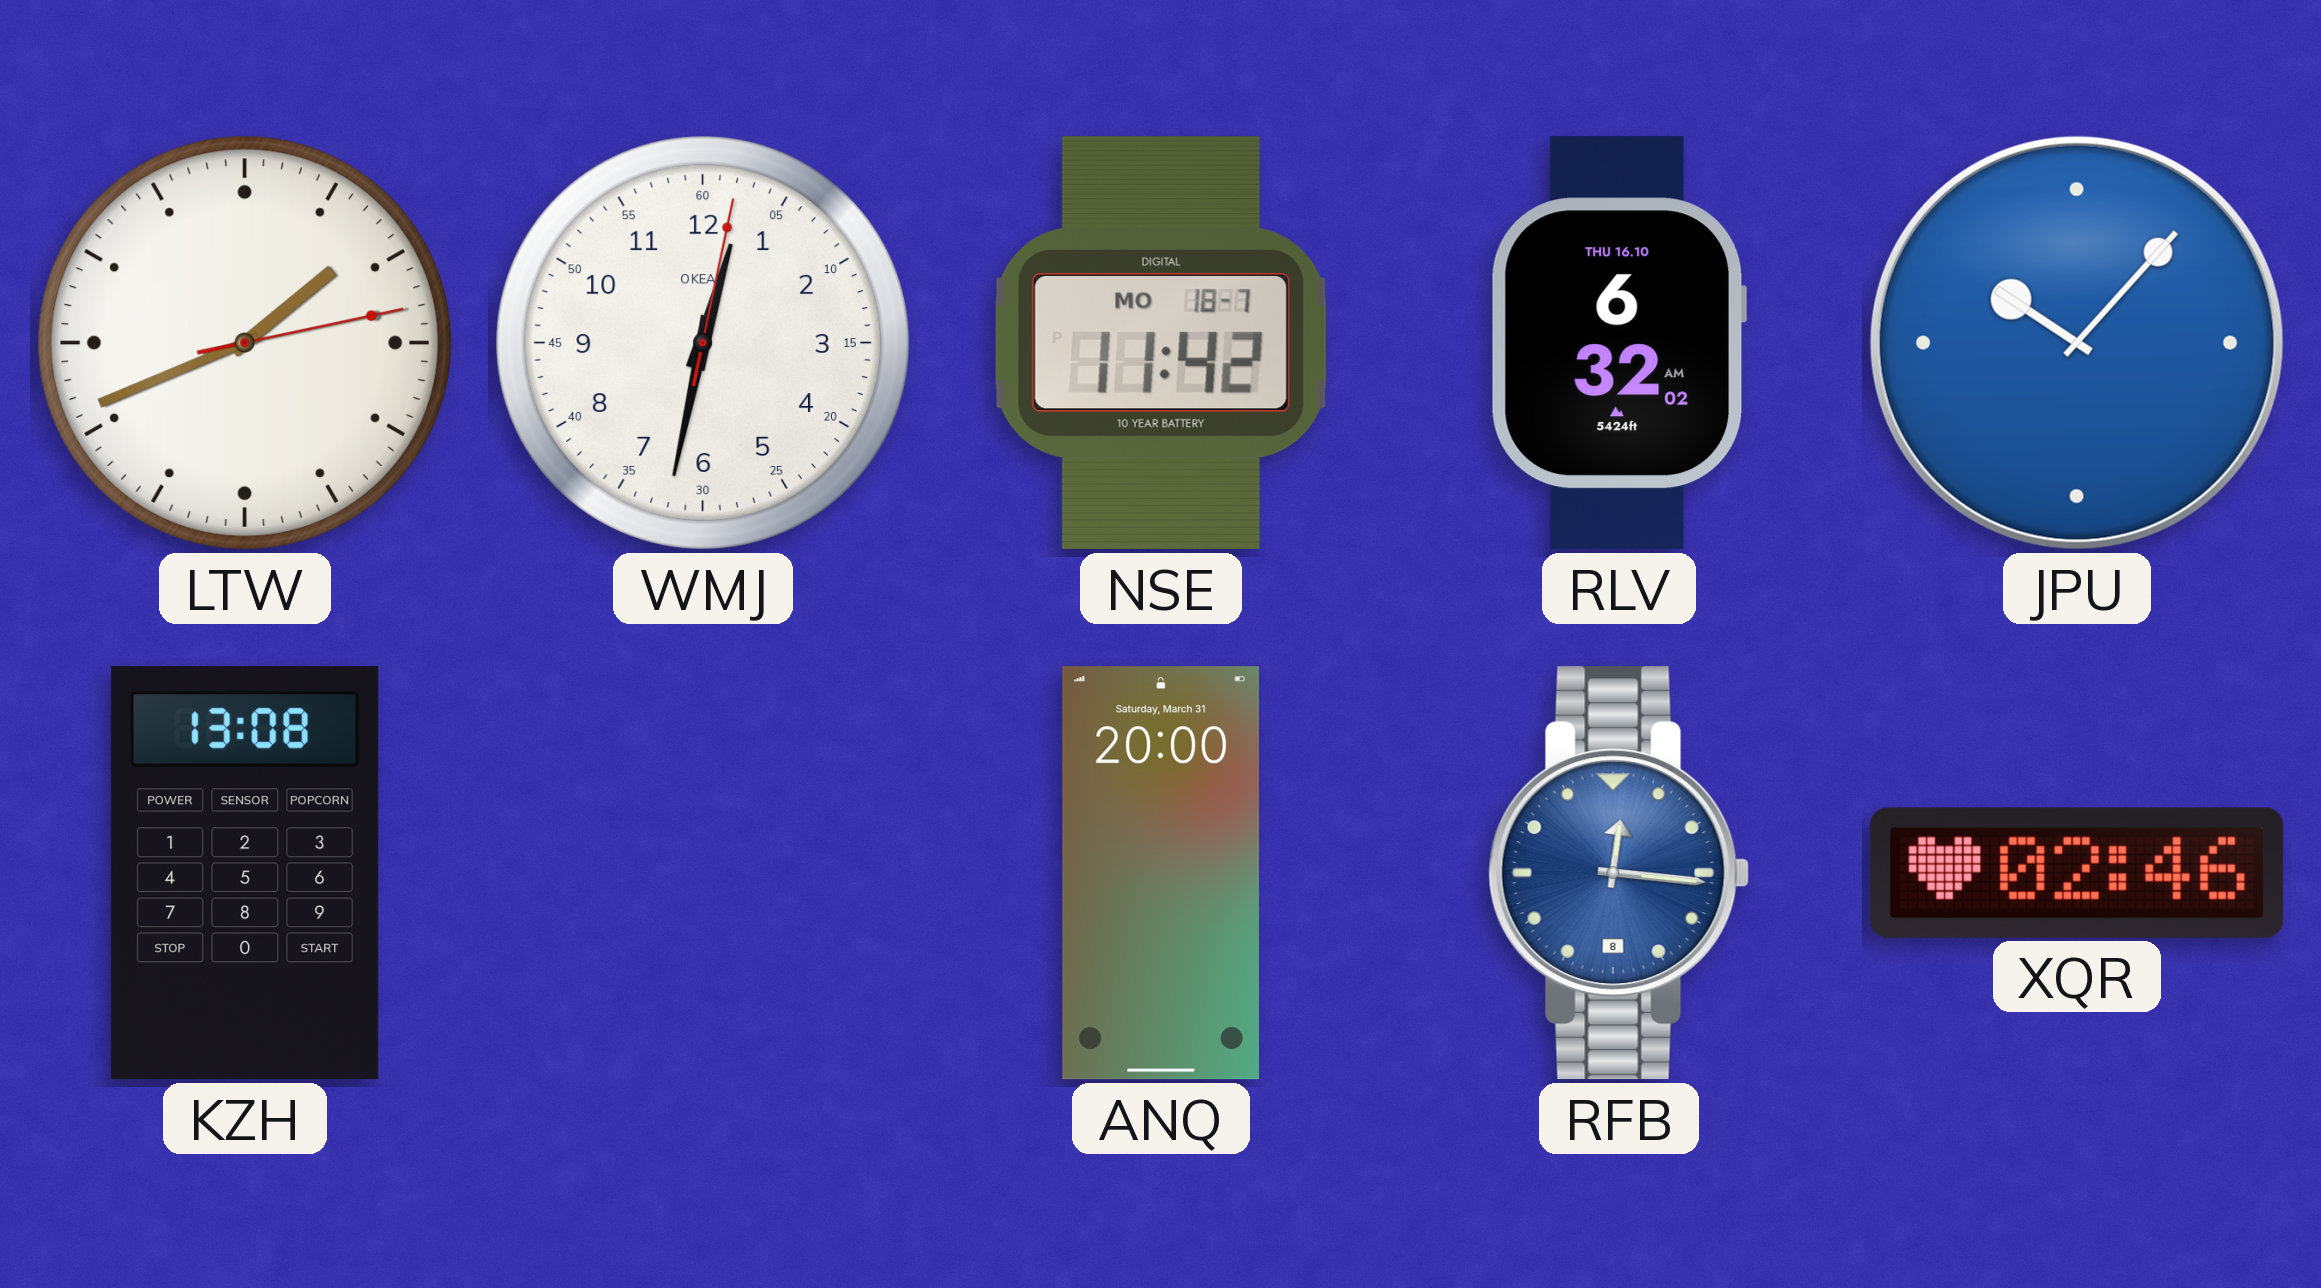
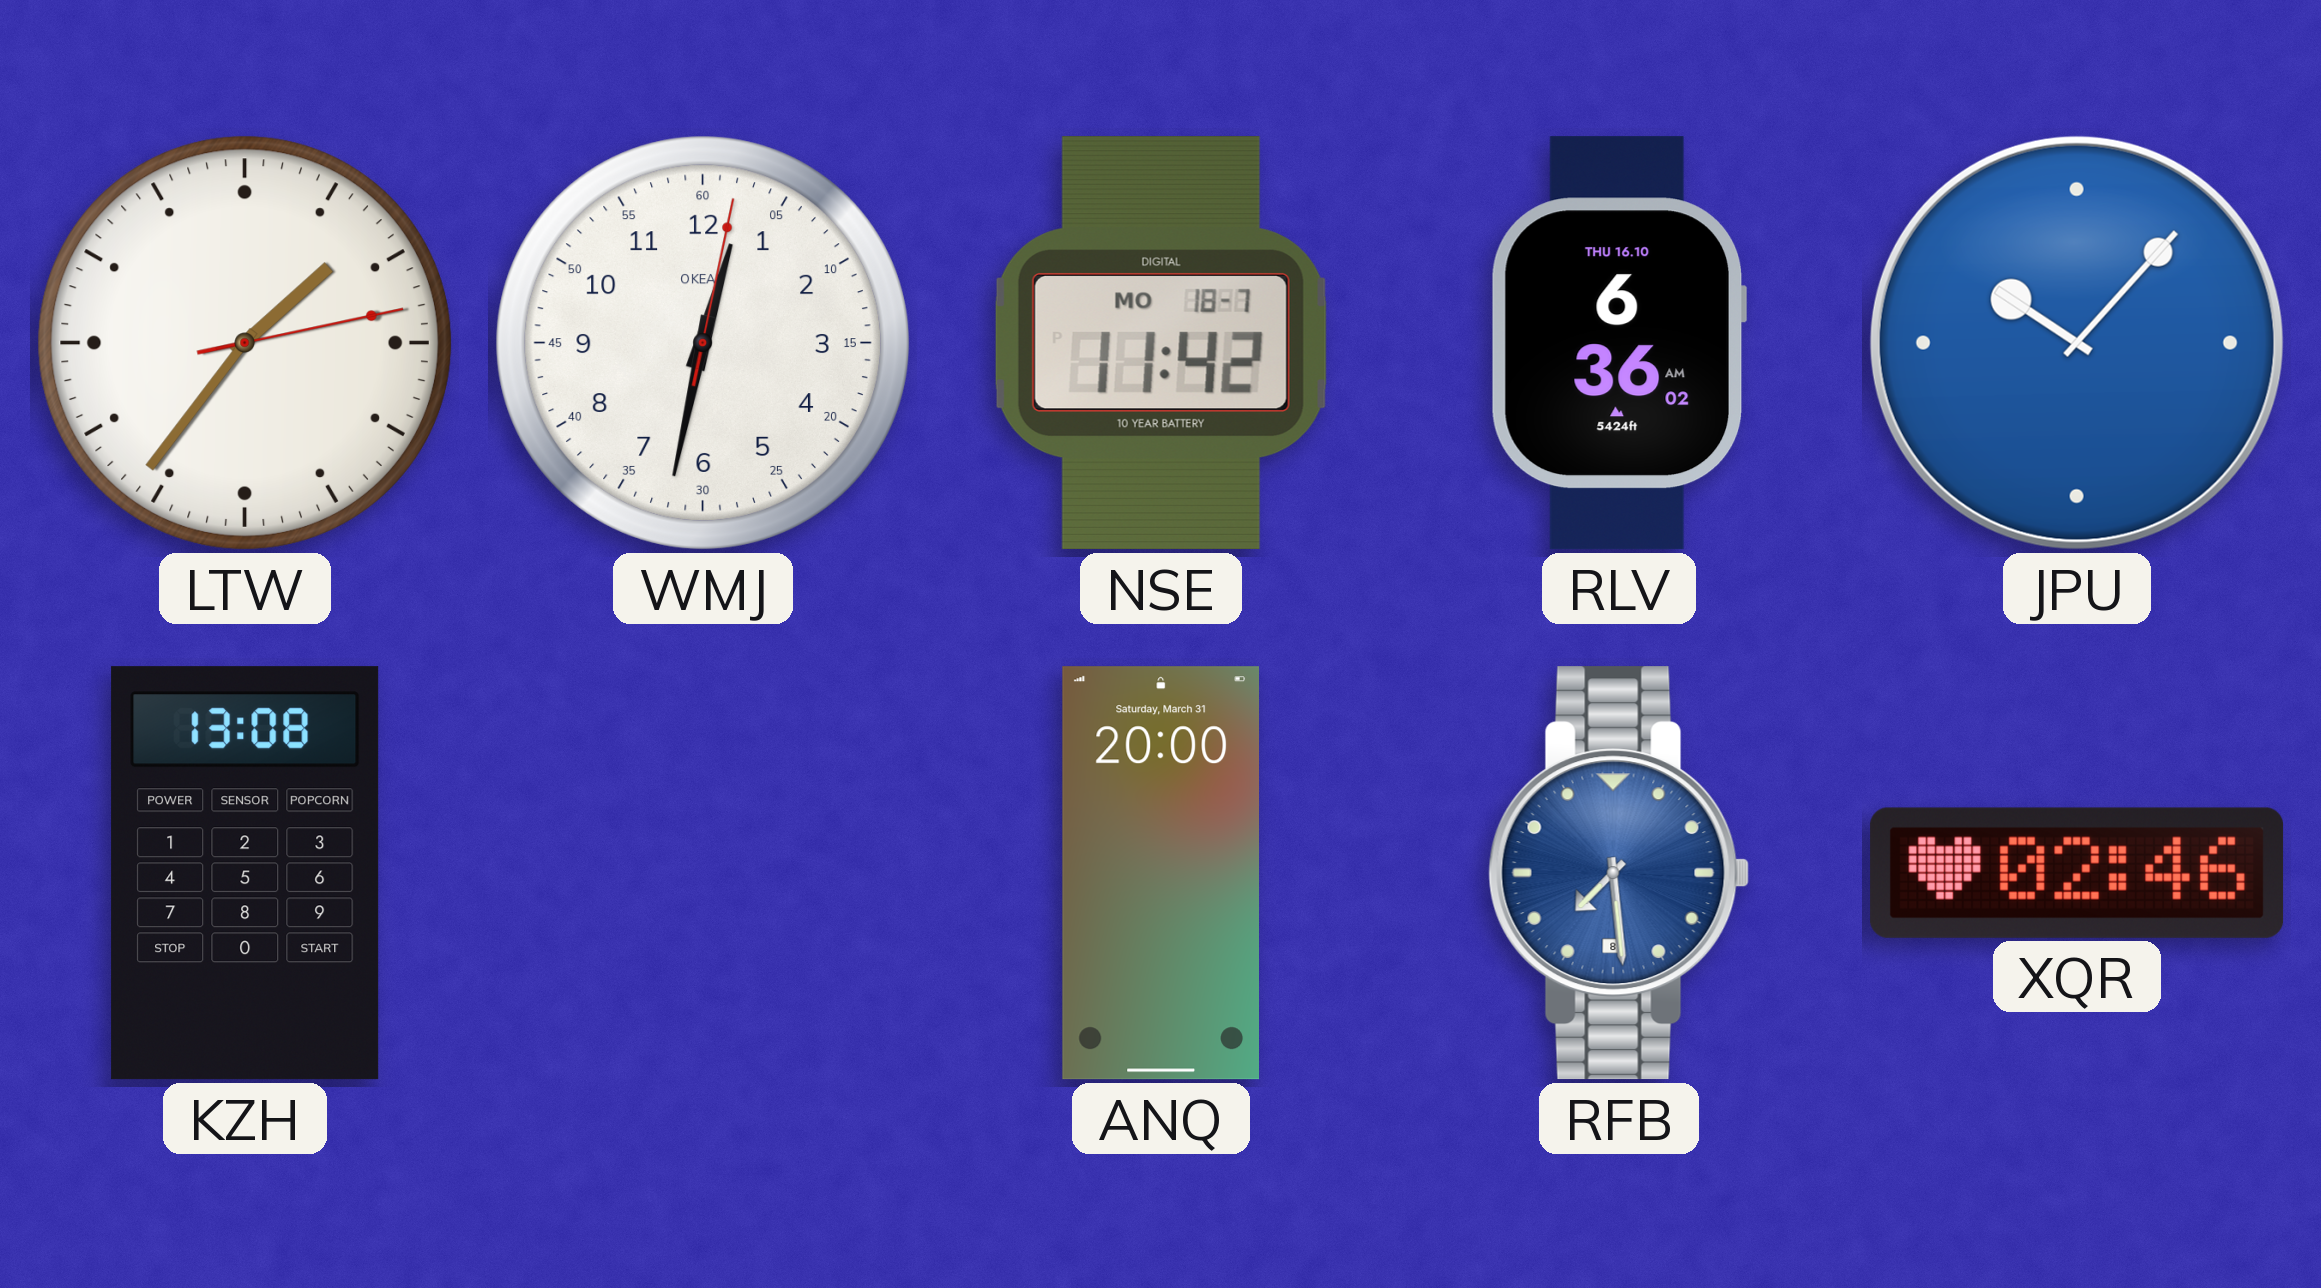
LTW: 1:41 -> 1:36 (245, 343)
RLV: 6:32 -> 6:36 (1618, 343)
RFB: 12:16 -> 7:29 (1619, 873)
